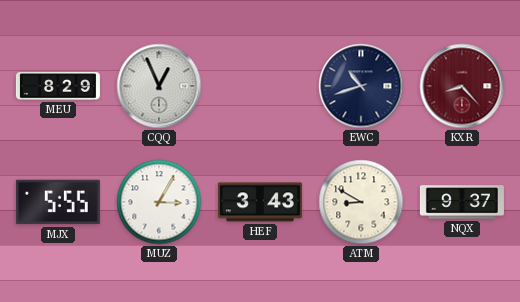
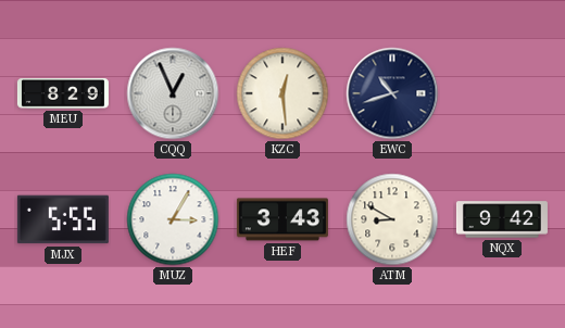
KZC: none -> 12:29 (282, 93)
KXR: 8:23 -> none (462, 86)
NQX: 9:37 -> 9:42 (502, 219)
